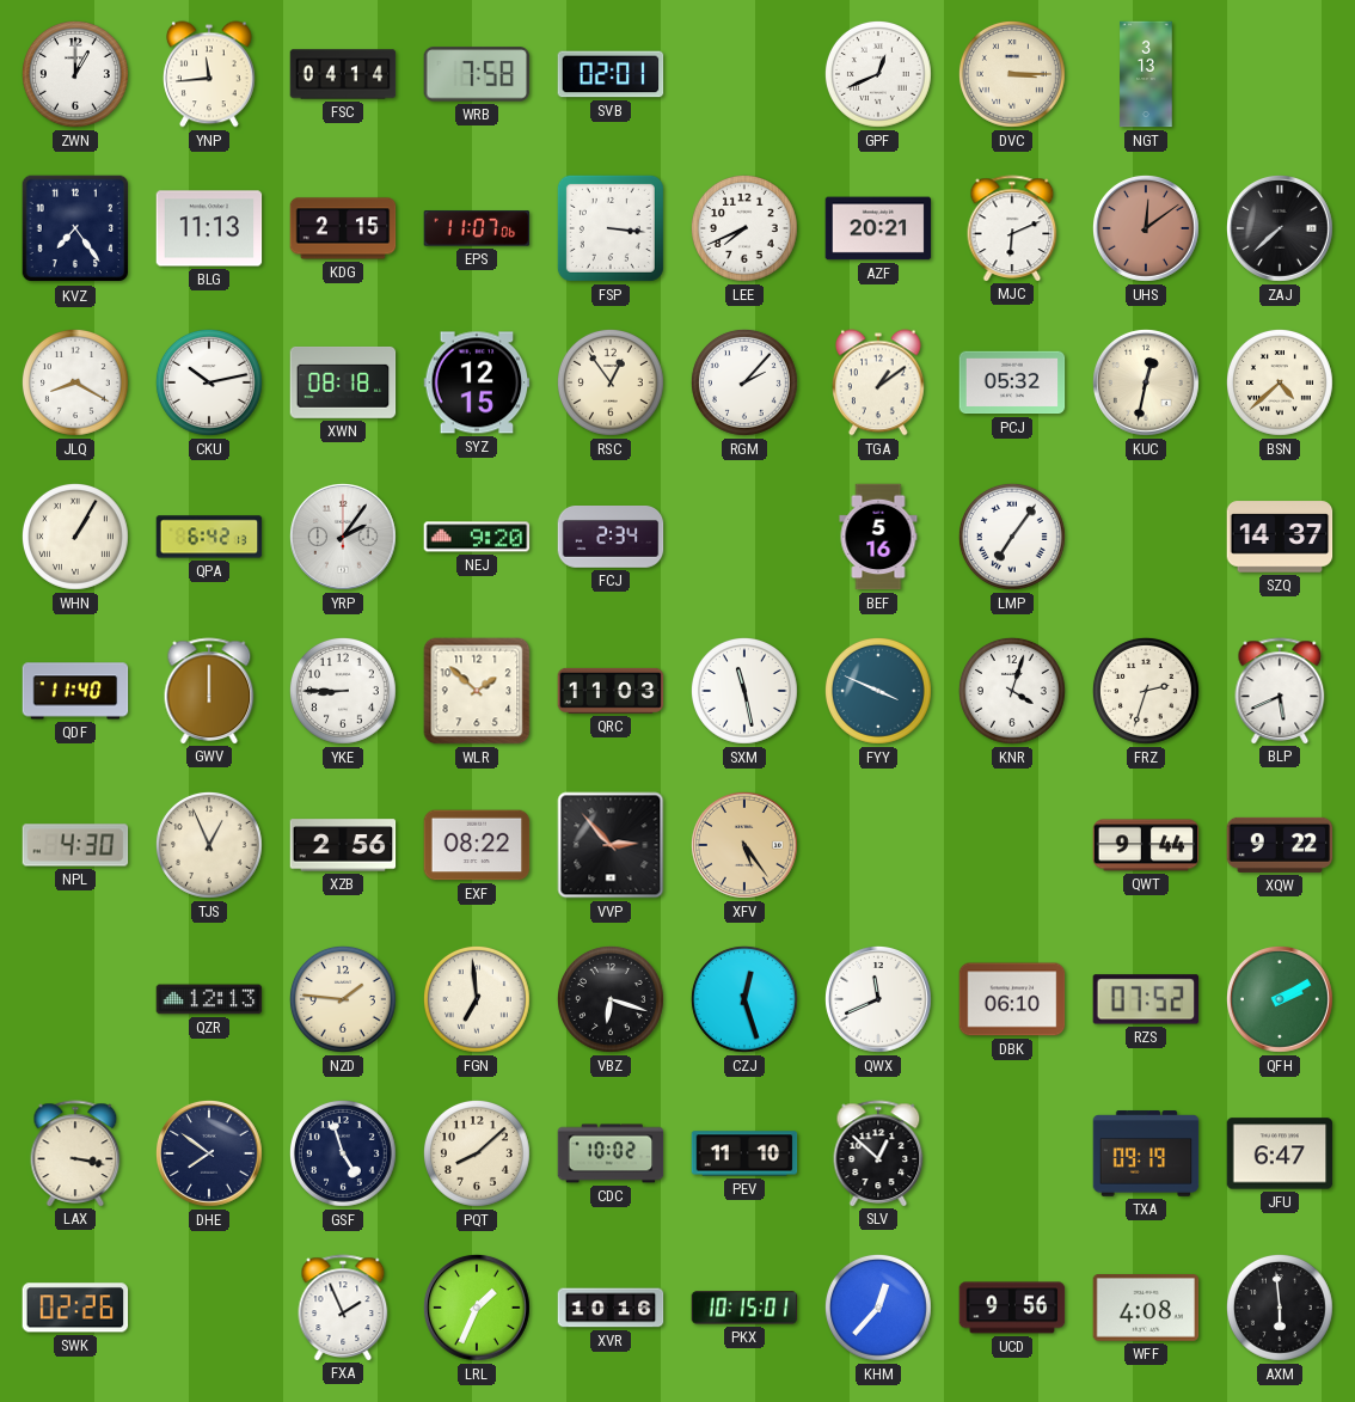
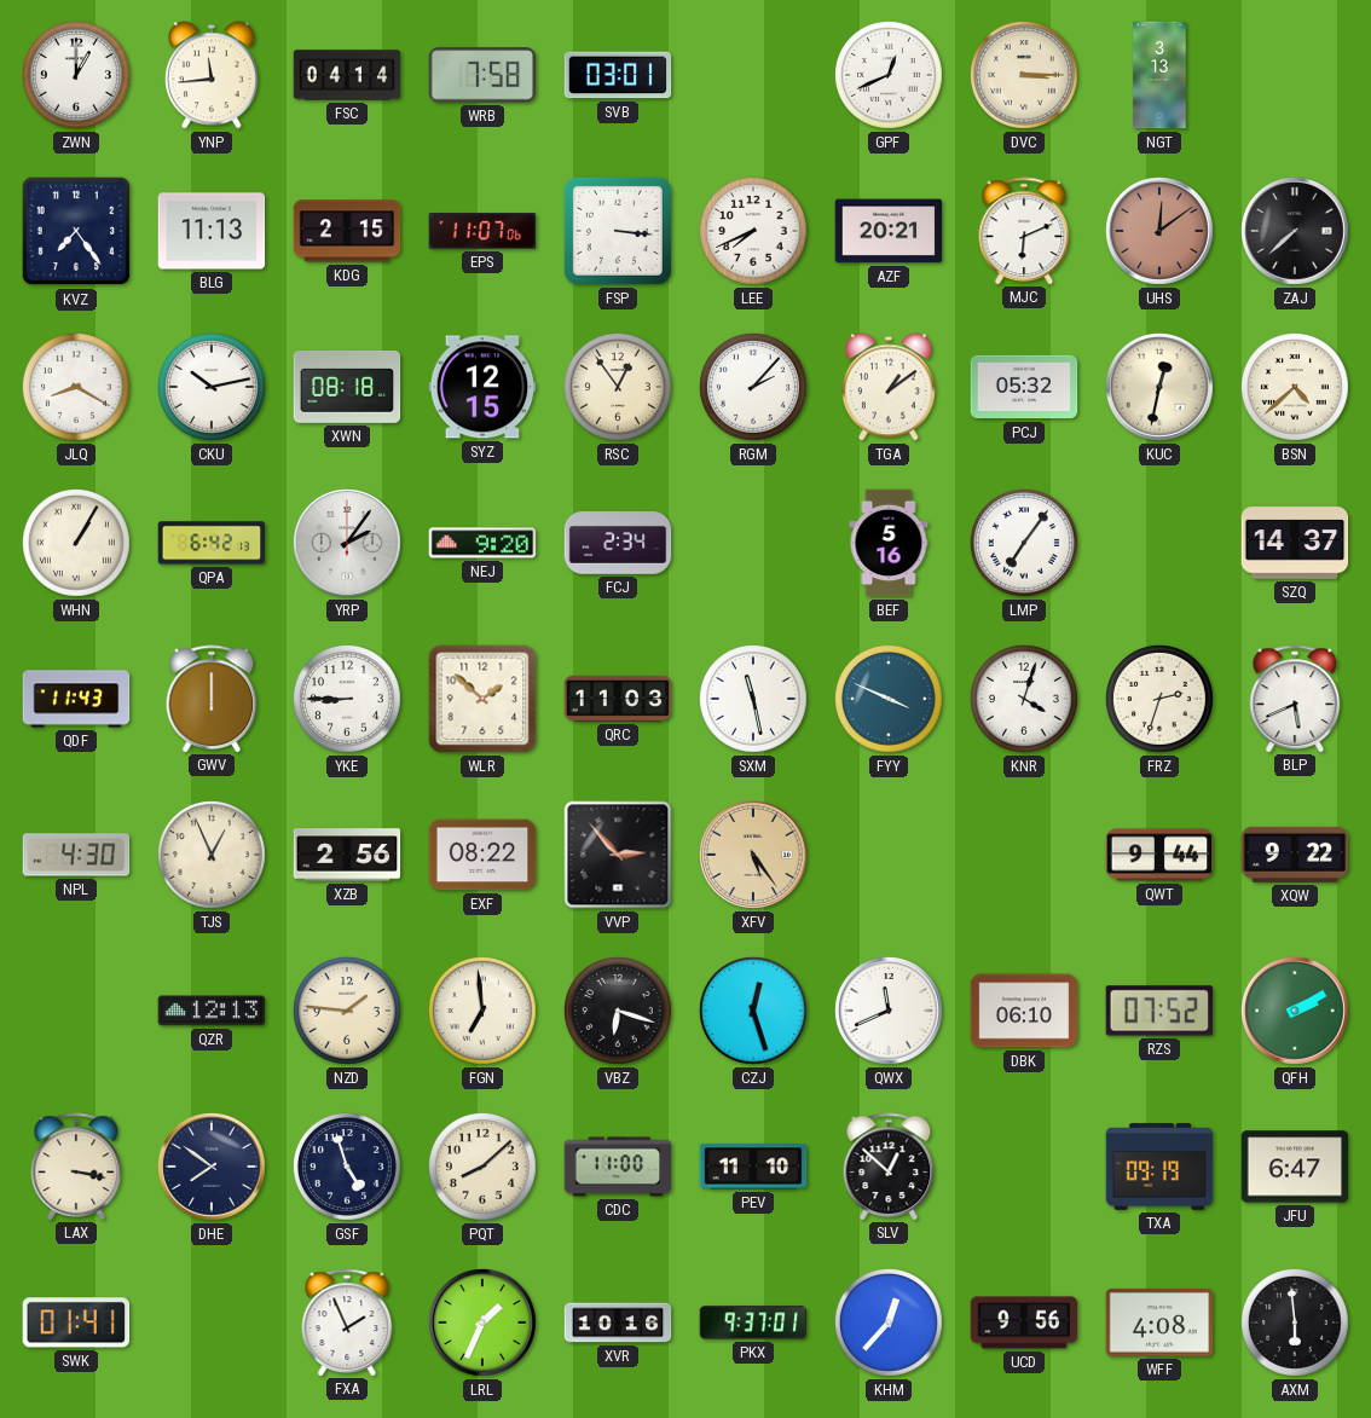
SVB: 02:01 -> 03:01 (618, 75)
QDF: 11:40 -> 11:43 (76, 699)
CDC: 10:02 -> 11:00 (618, 1167)
SWK: 02:26 -> 01:41 (76, 1322)
PKX: 10:15 -> 9:37 (753, 1322)
